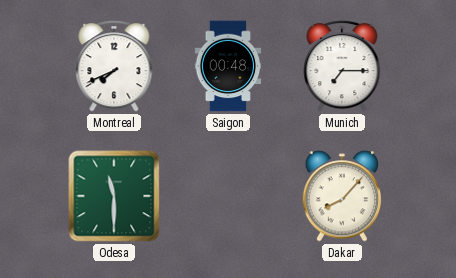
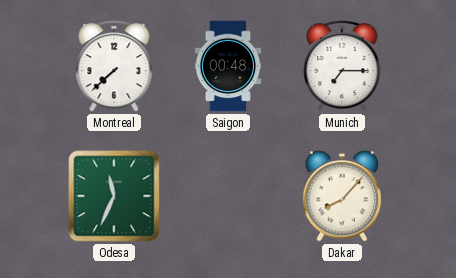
Montreal: 7:41 -> 7:38 (114, 66)
Odesa: 11:30 -> 11:34 (114, 196)
